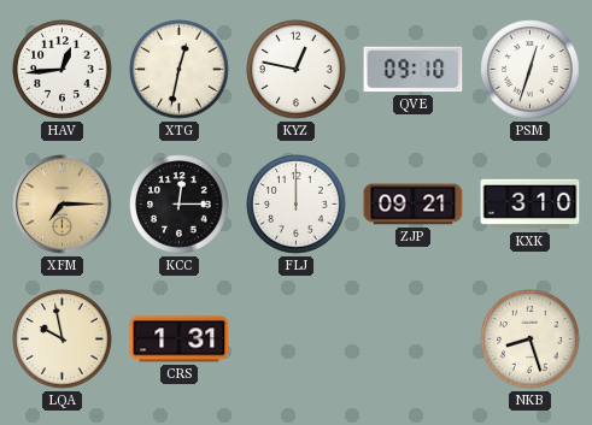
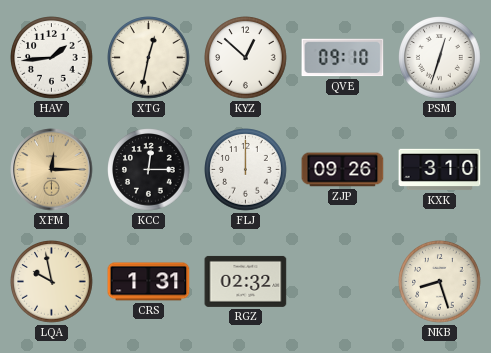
HAV: 12:44 -> 1:44 (52, 58)
KYZ: 12:47 -> 12:52 (246, 58)
XFM: 7:15 -> 12:15 (52, 170)
ZJP: 09:21 -> 09:26 (343, 170)
RGZ: none -> 02:32 (246, 281)
